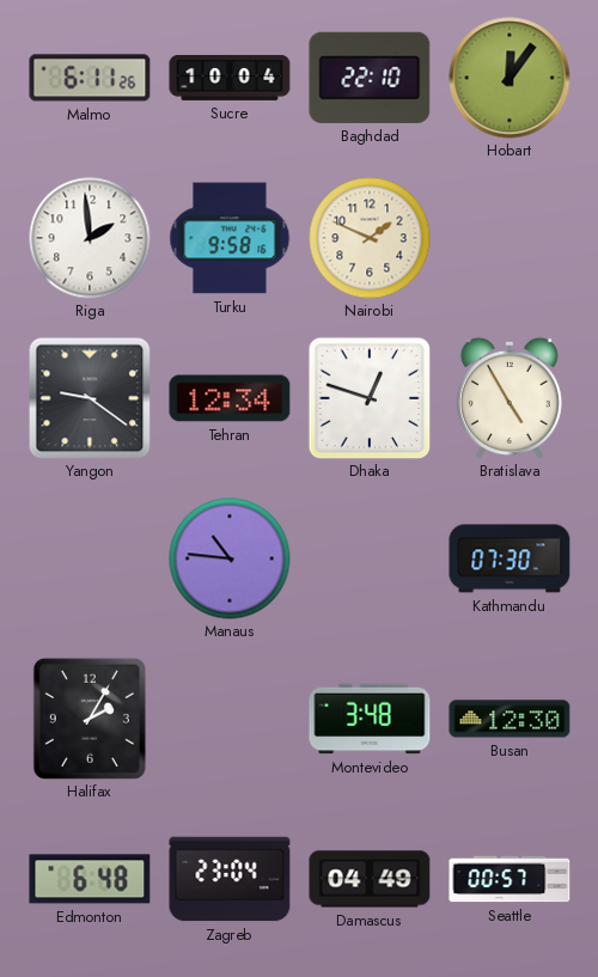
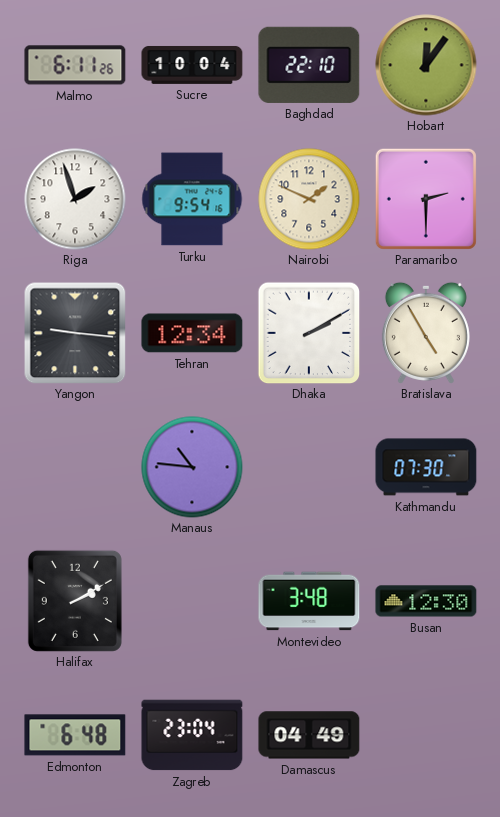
Riga: 1:59 -> 1:57 (75, 199)
Turku: 9:58 -> 9:54 (192, 199)
Paramaribo: none -> 2:30 (426, 199)
Yangon: 9:21 -> 9:16 (75, 333)
Dhaka: 12:48 -> 2:10 (309, 333)
Halifax: 2:05 -> 2:10 (75, 601)
Seattle: 00:57 -> none (509, 879)
